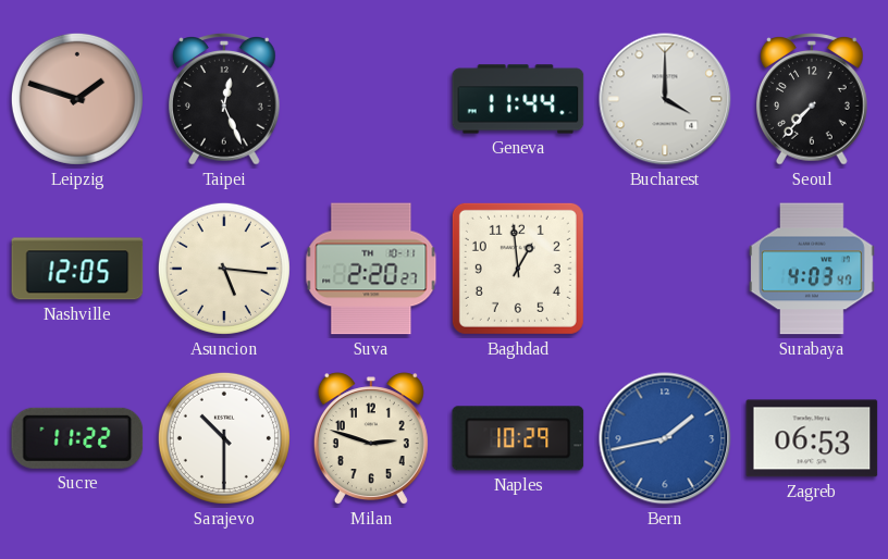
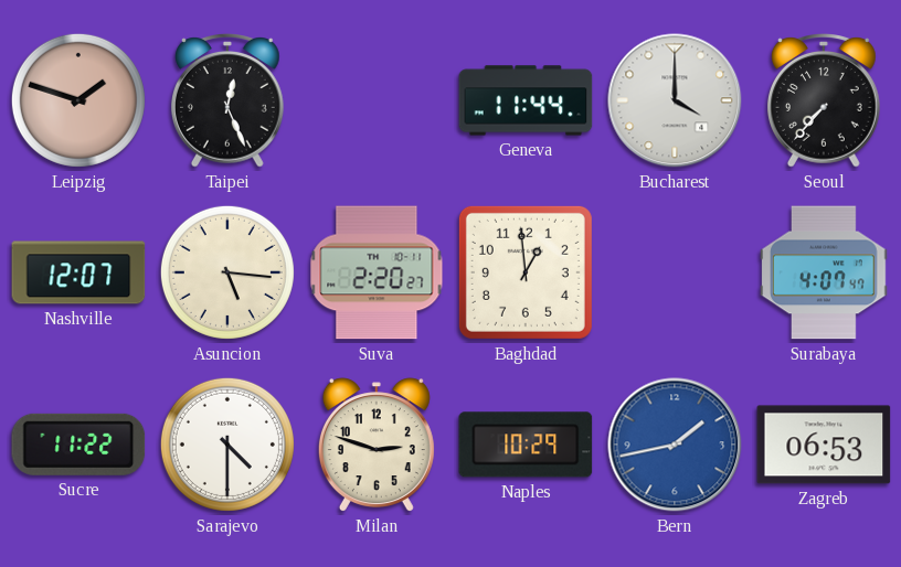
Nashville: 12:05 -> 12:07 (78, 272)
Surabaya: 4:03 -> 4:07 (824, 272)
Sarajevo: 10:30 -> 4:30 (227, 445)
